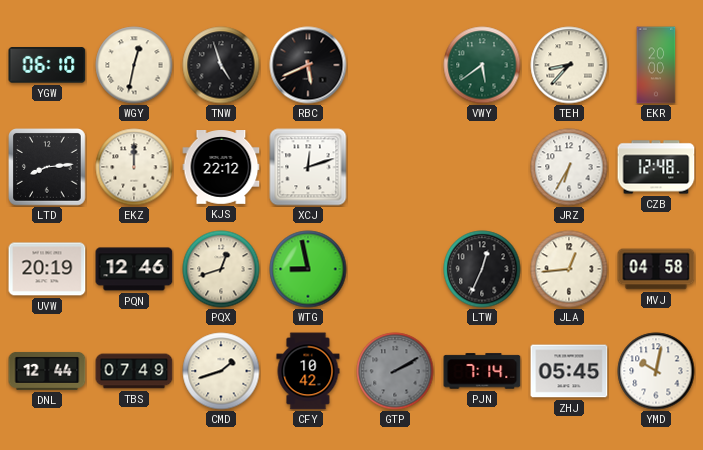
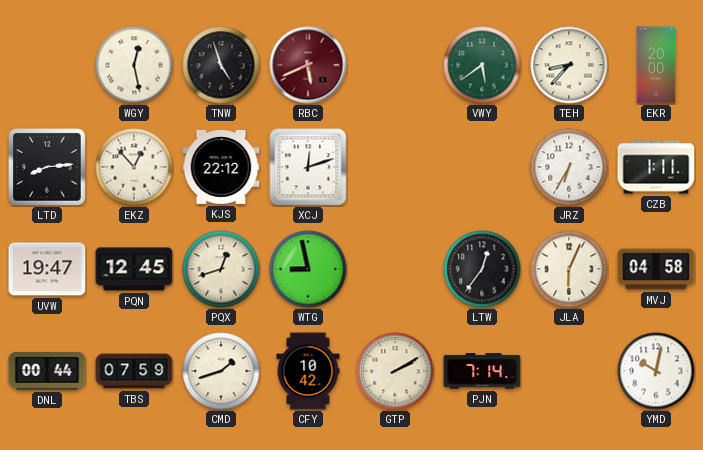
YGW: 06:10 -> none (47, 65)
WGY: 12:32 -> 12:28 (134, 65)
RBC dial: black -> burgundy (308, 65)
EKZ: 12:00 -> 12:53 (134, 167)
CZB: 12:48 -> 1:11 (656, 167)
UVW: 20:19 -> 19:47 (47, 269)
PQN: 12:46 -> 12:45 (134, 269)
LTW: 12:34 -> 12:36 (482, 269)
JLA: 12:44 -> 6:04 (569, 269)
DNL: 12:44 -> 00:44 (47, 371)
TBS: 07:49 -> 07:59 (134, 371)
GTP dial: grey -> cream (395, 371)
ZHJ: 05:45 -> none (569, 371)
